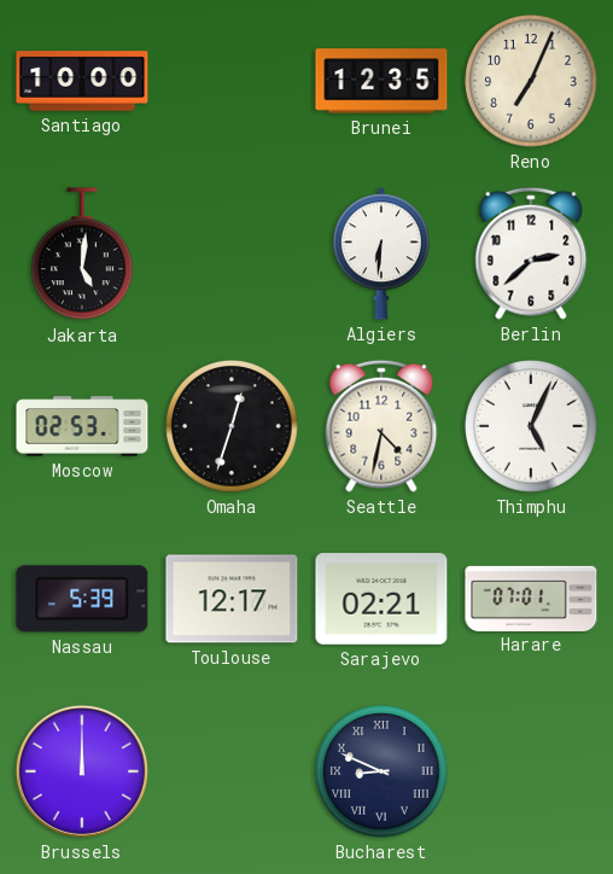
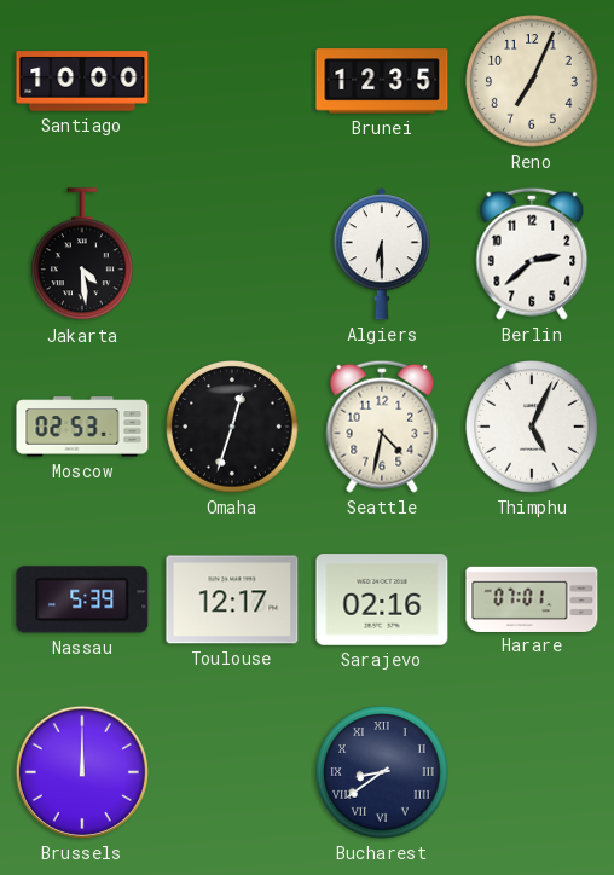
Jakarta: 5:01 -> 4:29 (83, 255)
Algiers: 6:31 -> 6:30 (382, 254)
Sarajevo: 02:21 -> 02:16 (382, 599)
Bucharest: 8:49 -> 8:39 (382, 772)
